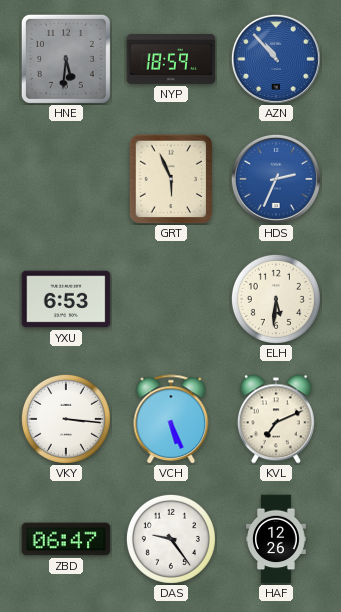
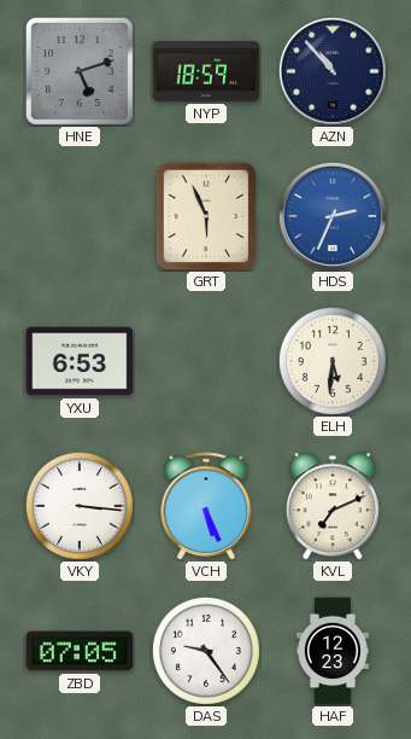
HNE: 5:31 -> 5:12 (80, 71)
AZN dial: blue -> navy (333, 71)
ZBD: 06:47 -> 07:05 (80, 651)
HAF: 12:26 -> 12:23 (333, 651)
